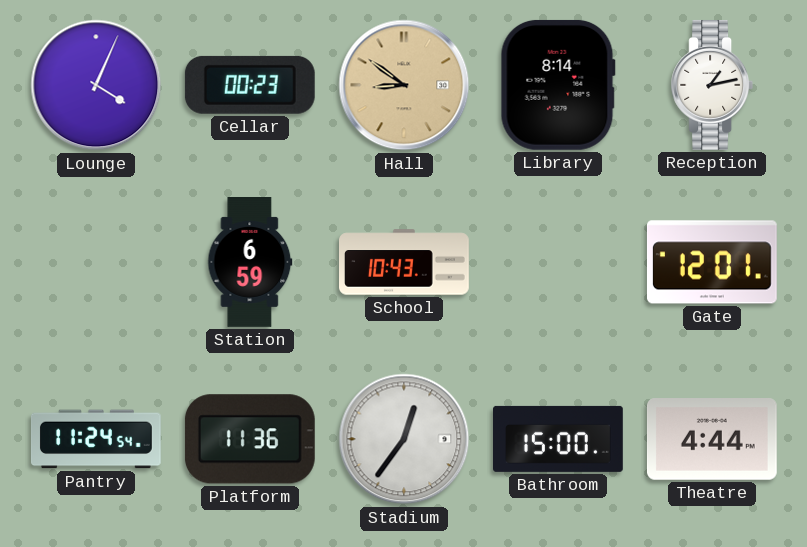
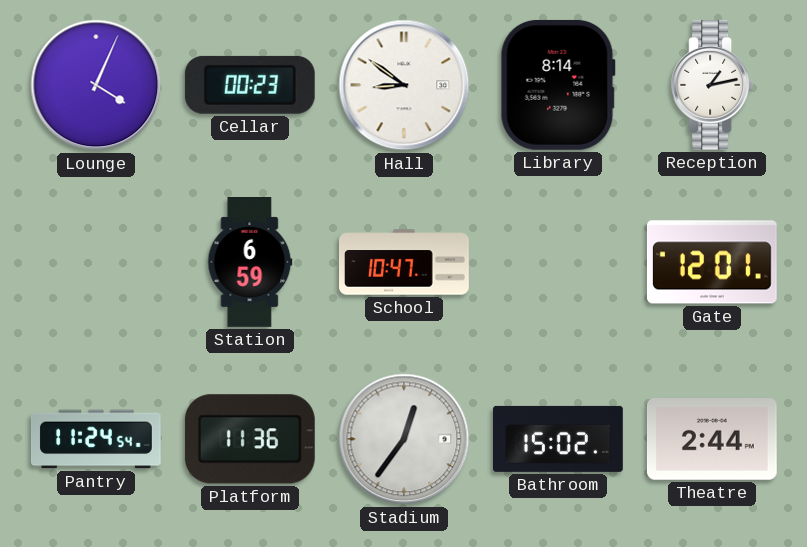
Hall dial: champagne -> white (404, 85)
School: 10:43 -> 10:47 (405, 262)
Bathroom: 15:00 -> 15:02 (559, 439)
Theatre: 4:44 -> 2:44 (712, 440)
